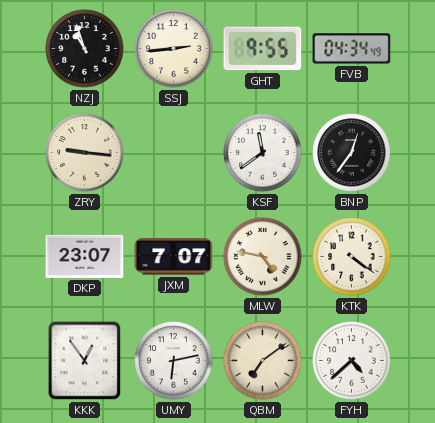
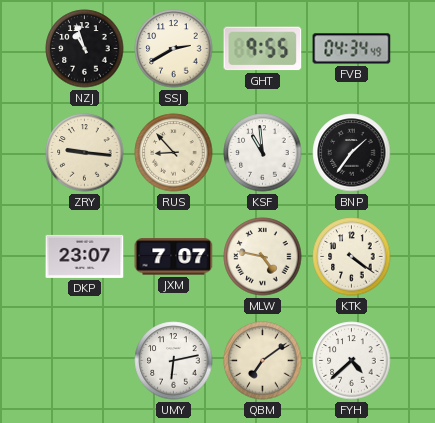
SSJ: 2:44 -> 2:40 (174, 49)
RUS: none -> 8:53 (174, 153)
KSF: 11:39 -> 10:59 (263, 153)
BNP: 12:36 -> 1:36 (352, 153)
KKK: 12:54 -> none (85, 361)
